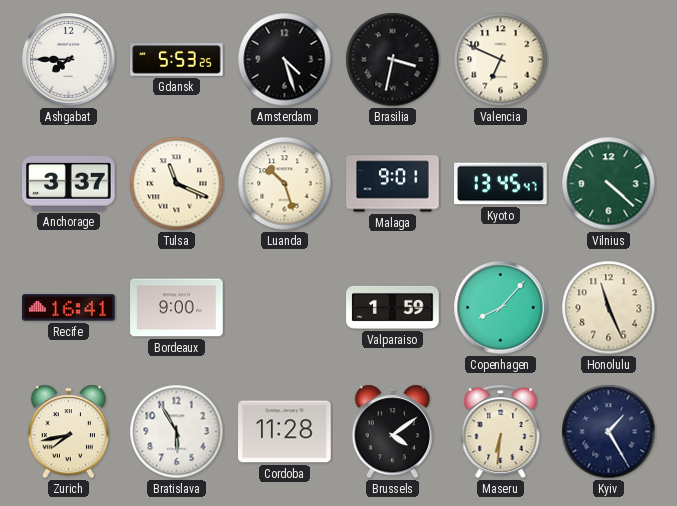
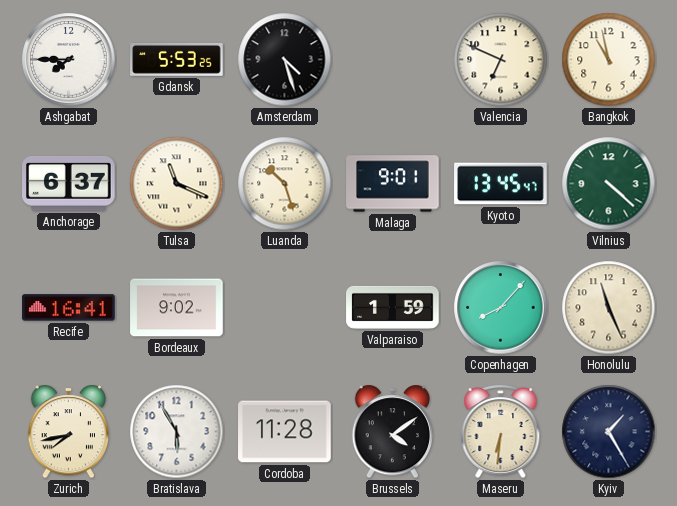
Brasilia: 3:32 -> none (393, 60)
Bangkok: none -> 10:58 (609, 60)
Anchorage: 3:37 -> 6:37 (69, 183)
Bordeaux: 9:00 -> 9:02 (177, 308)
